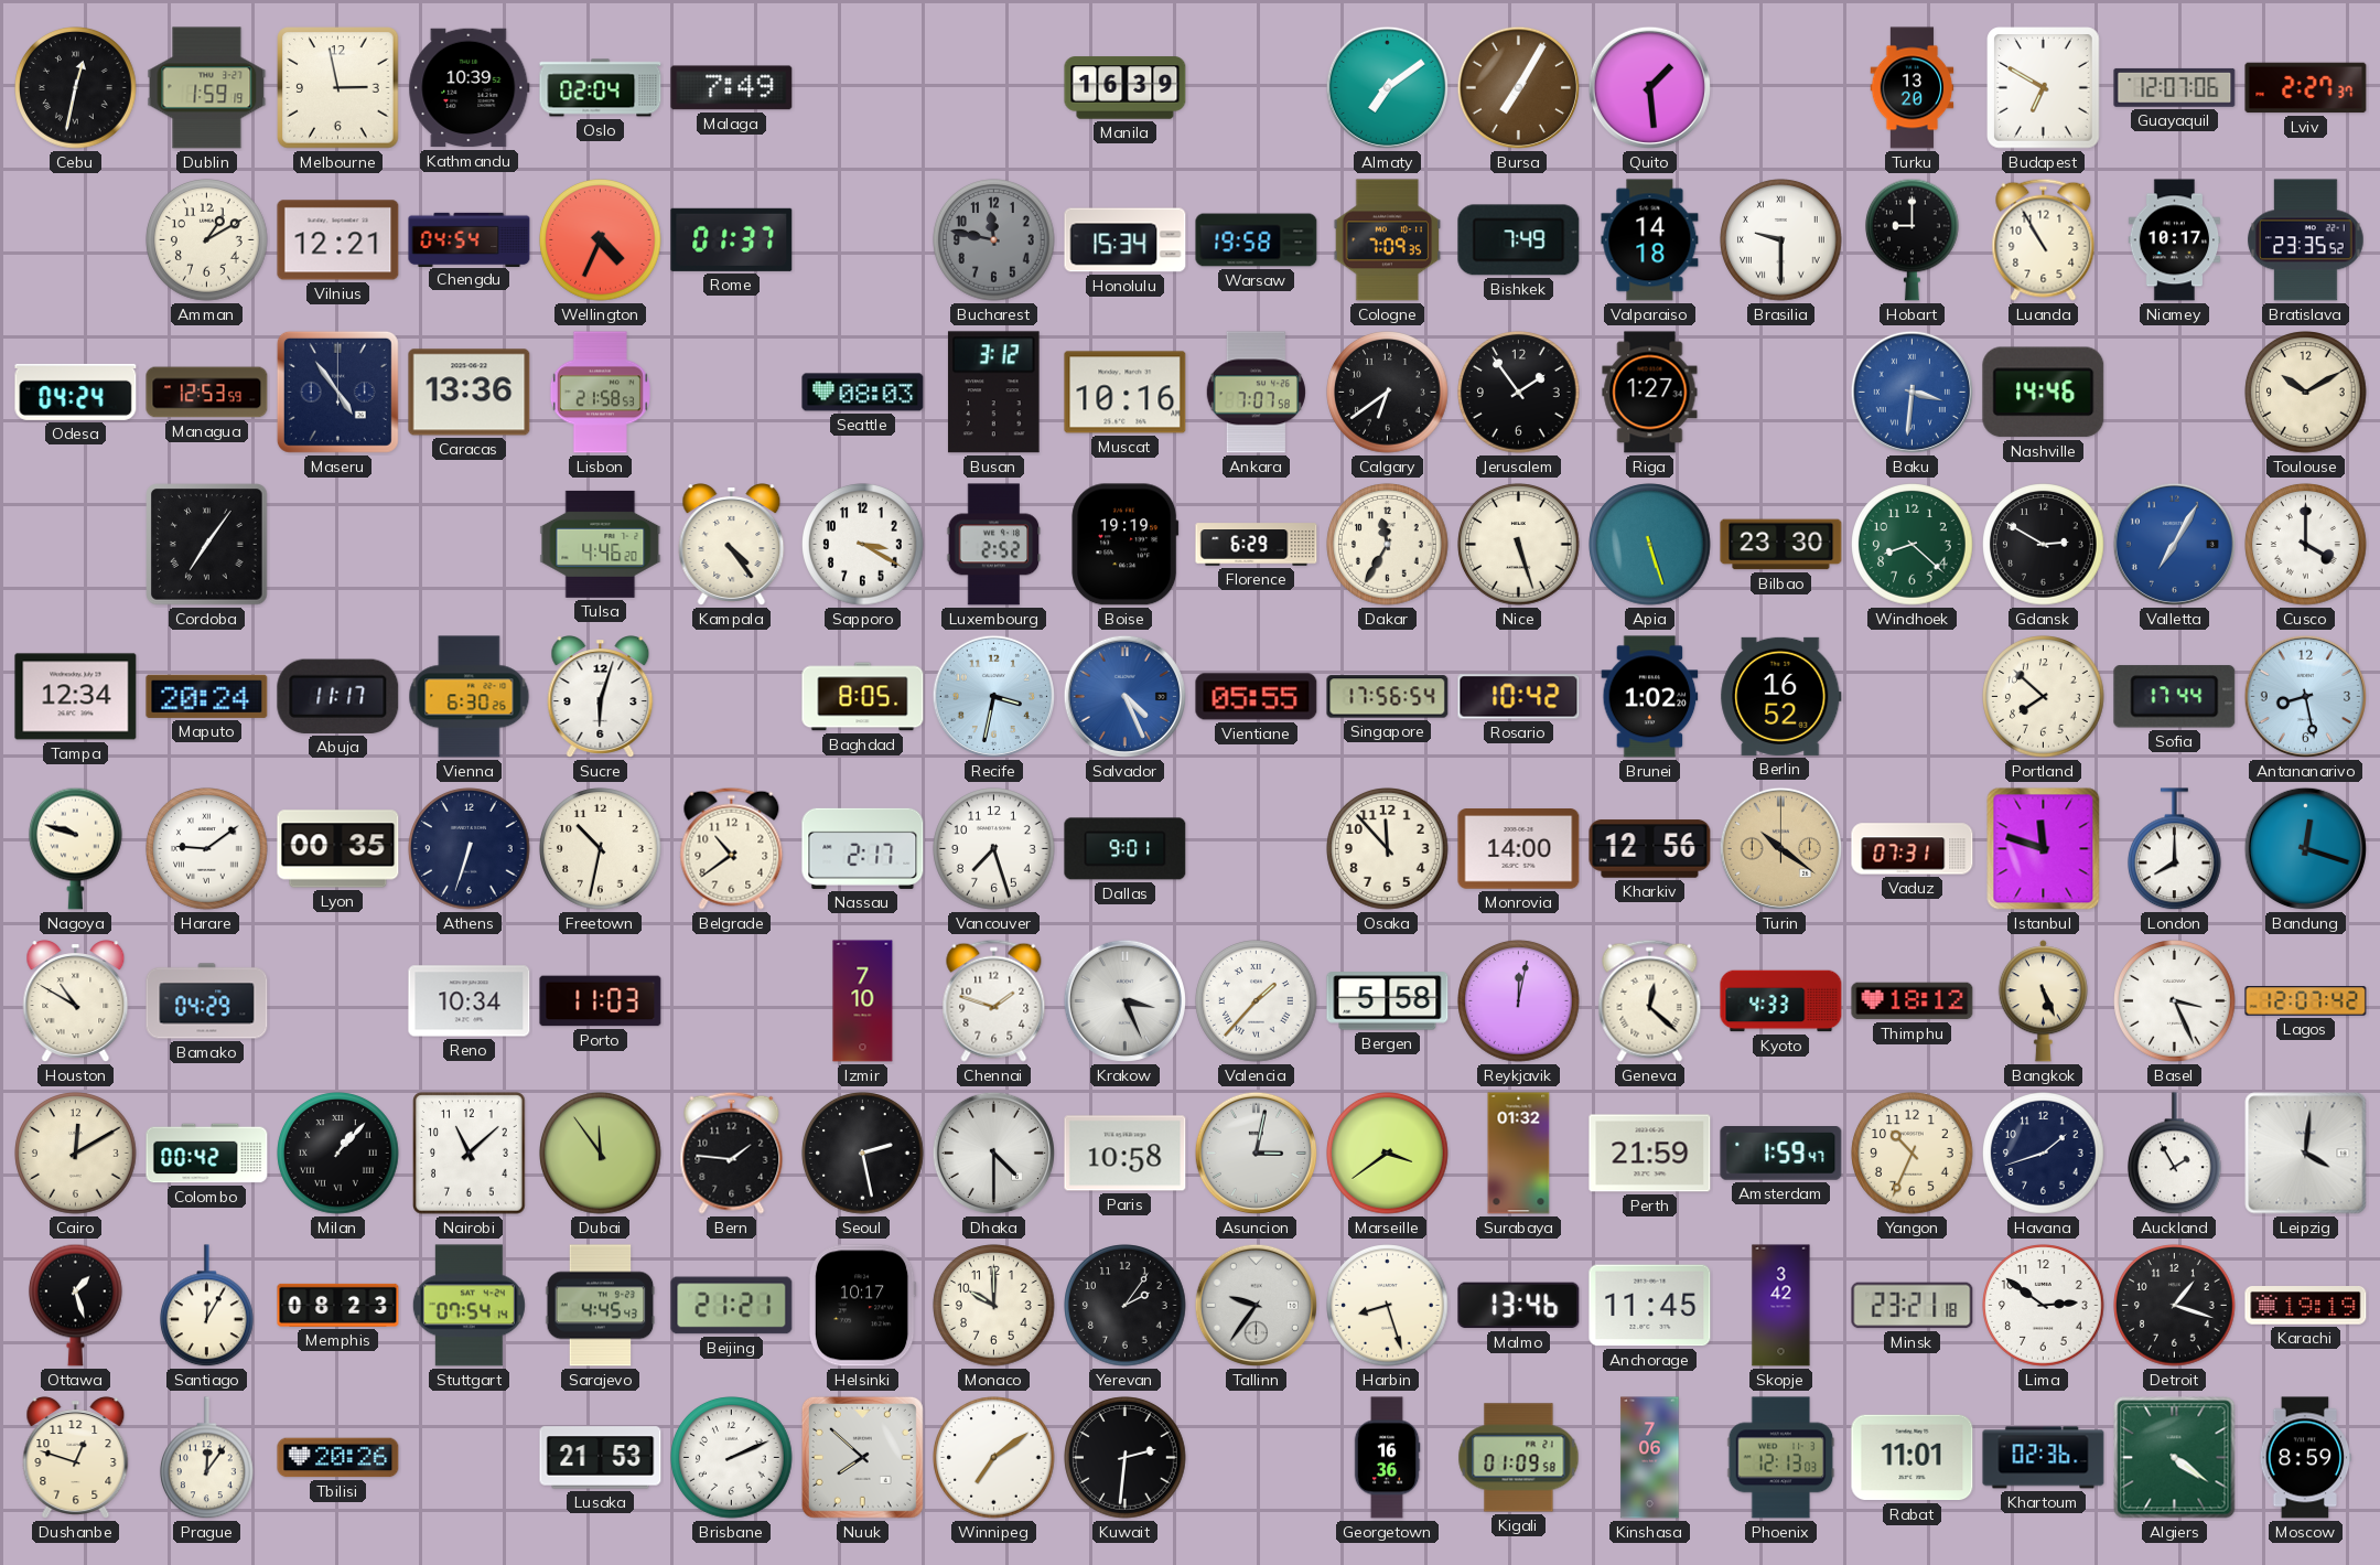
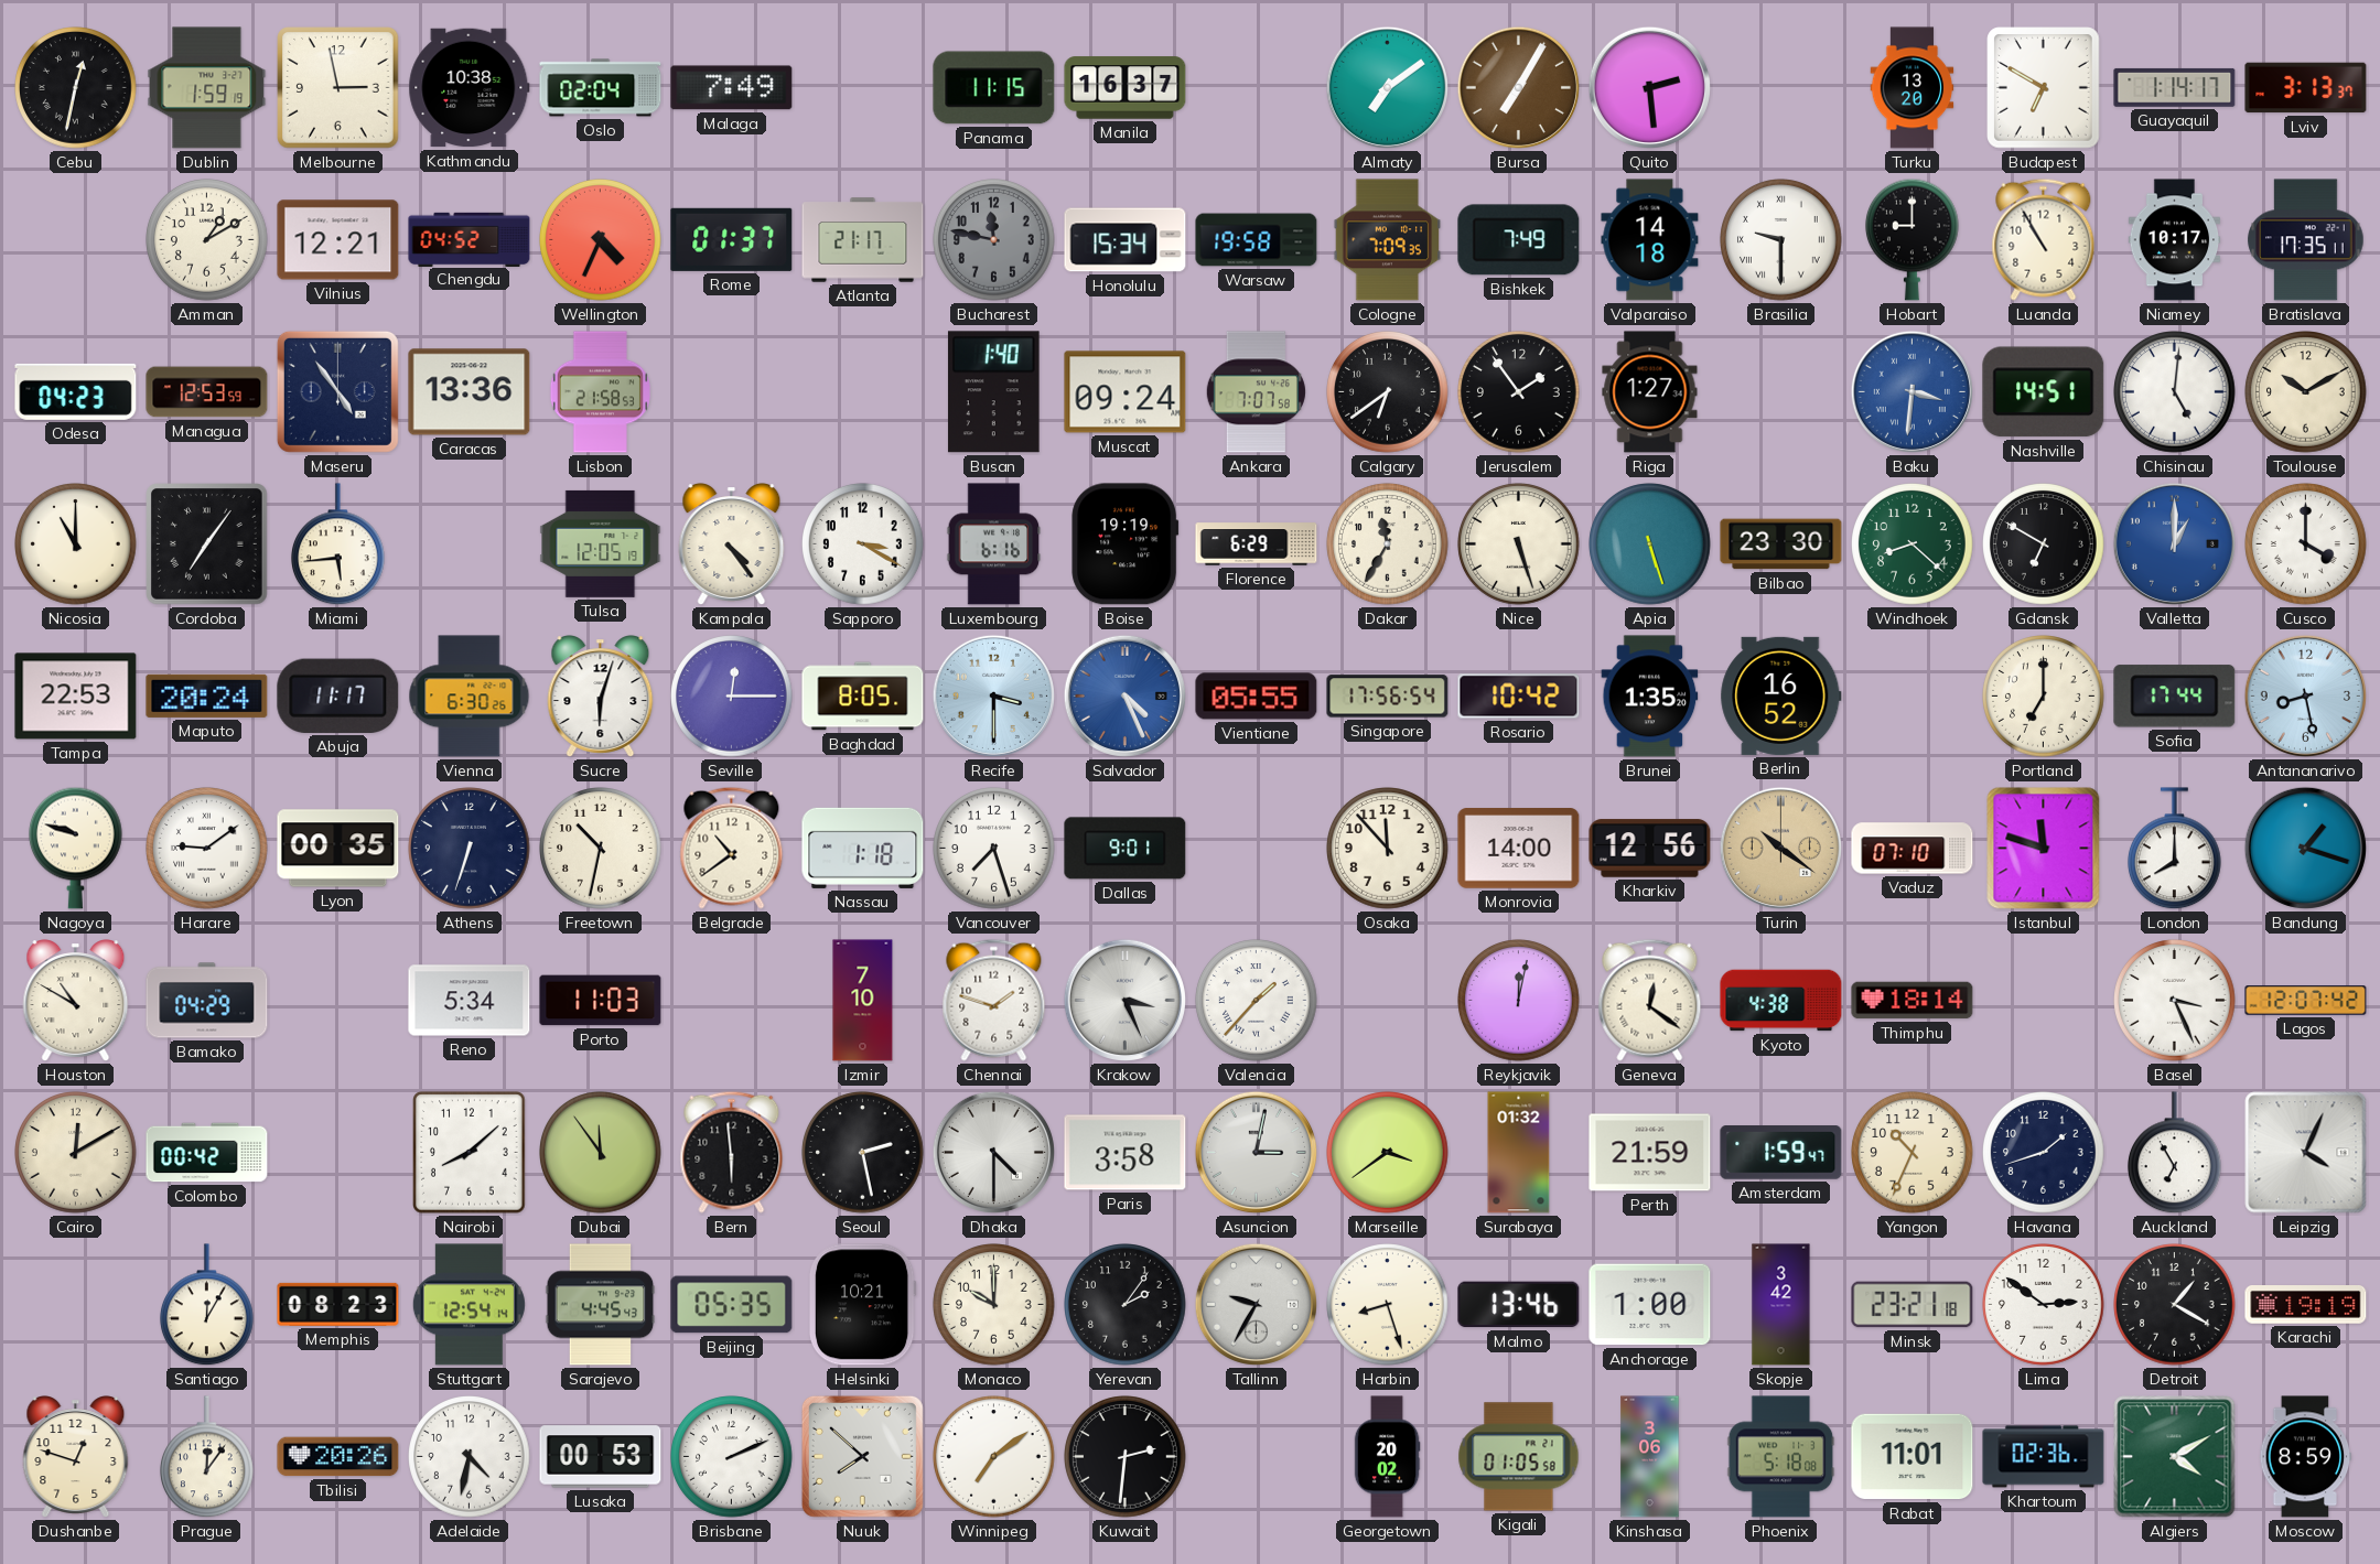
Kathmandu: 10:39 -> 10:38 (470, 88)
Panama: none -> 11:15 (994, 88)
Manila: 16:39 -> 16:37 (1126, 88)
Quito: 1:29 -> 2:29 (1649, 87)
Guayaquil: 12:07 -> 1:14 (2175, 87)
Lviv: 2:27 -> 3:13 (2306, 88)
Chengdu: 04:54 -> 04:52 (470, 239)
Atlanta: none -> 21:17 (863, 240)
Bratislava: 23:35 -> 17:35 (2306, 240)
Odesa: 04:24 -> 04:23 (76, 391)
Seattle: 08:03 -> none (863, 393)
Busan: 3:12 -> 1:40 (994, 392)
Muscat: 10:16 -> 09:24 (1126, 392)
Nashville: 14:46 -> 14:51 (2044, 392)
Chisinau: none -> 5:01 (2175, 392)
Nicosia: none -> 11:00 (76, 544)
Miami: none -> 5:44 (338, 544)
Tulsa: 4:46 -> 12:05 (601, 543)
Luxembourg: 2:52 -> 6:16 (994, 544)
Gdansk: 2:50 -> 6:50 (2044, 544)
Valletta: 7:05 -> 1:00 (2174, 543)
Tampa: 12:34 -> 22:53 (76, 697)
Seville: none -> 12:15 (732, 697)
Recife: 3:32 -> 3:30 (993, 695)
Brunei: 1:02 -> 1:35 (1650, 697)
Portland: 7:52 -> 7:00 (2044, 697)
Nassau: 2:17 -> 1:18 (863, 848)
Vaduz: 07:31 -> 07:10 (1913, 849)
Bandung: 12:18 -> 1:18 (2305, 848)
Reno: 10:34 -> 5:34 (470, 1001)
Bergen: 5:58 -> none (1388, 1001)
Geneva: 12:22 -> 12:21 (1650, 1000)
Kyoto: 4:33 -> 4:38 (1781, 1001)
Thimphu: 18:12 -> 18:14 (1913, 1001)
Bangkok: 5:26 -> none (2043, 1001)
Milan: 1:07 -> none (338, 1154)
Nairobi: 11:08 -> 8:08 (470, 1153)
Bern: 1:46 -> 5:59 (732, 1152)
Paris: 10:58 -> 3:58 (1126, 1153)
Auckland: 1:55 -> 6:55 (2175, 1153)
Leipzig: 4:01 -> 4:04 (2306, 1153)
Ottawa: 1:27 -> none (76, 1305)
Stuttgart: 07:54 -> 12:54 (469, 1305)
Beijing: 21:21 -> 05:35 (732, 1305)
Helsinki: 10:17 -> 10:21 (862, 1305)
Tallinn: 9:36 -> 9:35 (1256, 1304)
Anchorage: 11:45 -> 1:00 (1650, 1305)
Detroit: 1:18 -> 1:20 (2175, 1305)
Adelaide: none -> 4:32 (470, 1457)
Lusaka: 21:53 -> 00:53 (601, 1457)
Georgetown: 16:36 -> 20:02 (1387, 1457)
Kigali: 01:09 -> 01:05 (1519, 1457)
Kinshasa: 7:06 -> 3:06 (1650, 1457)
Phoenix: 12:13 -> 5:18 (1781, 1457)
Algiers: 4:21 -> 4:10 (2175, 1457)
